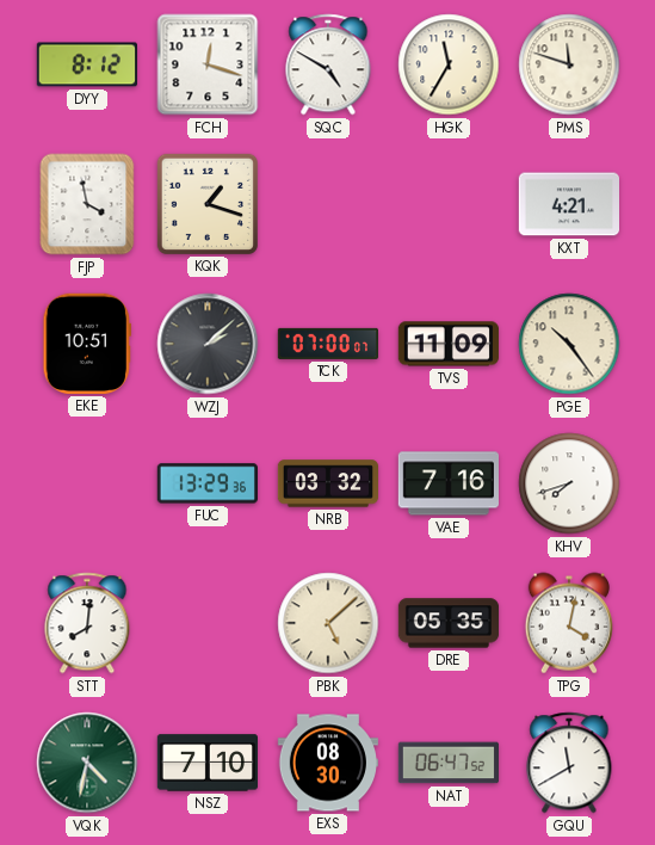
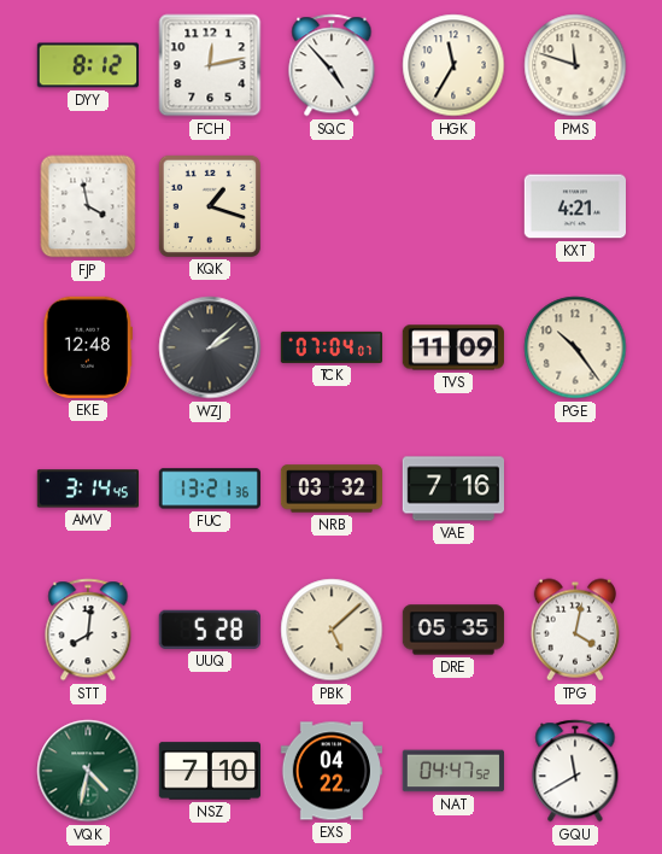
FCH: 12:18 -> 12:13 (210, 65)
SQC: 4:50 -> 4:53 (332, 65)
EKE: 10:51 -> 12:48 (87, 347)
TCK: 07:00 -> 07:04 (330, 347)
AMV: none -> 3:14 (87, 489)
FUC: 13:29 -> 13:21 (210, 489)
KHV: 7:42 -> none (569, 483)
UUQ: none -> 5:28 (210, 630)
EXS: 08:30 -> 04:22 (330, 771)
NAT: 06:47 -> 04:47 (452, 771)
